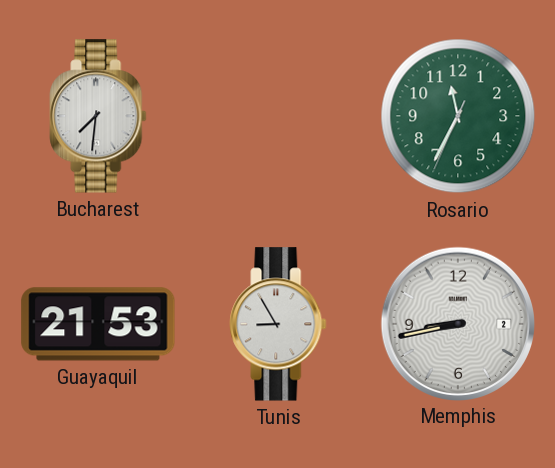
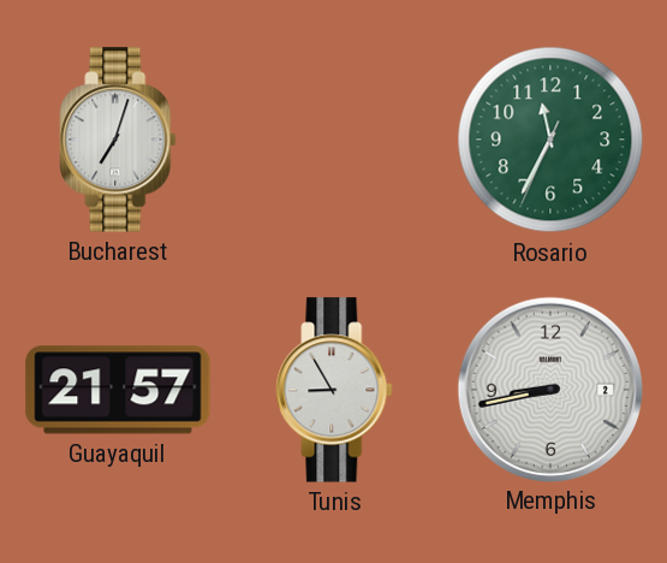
Bucharest: 7:31 -> 7:03 (118, 140)
Guayaquil: 21:53 -> 21:57 (118, 390)
